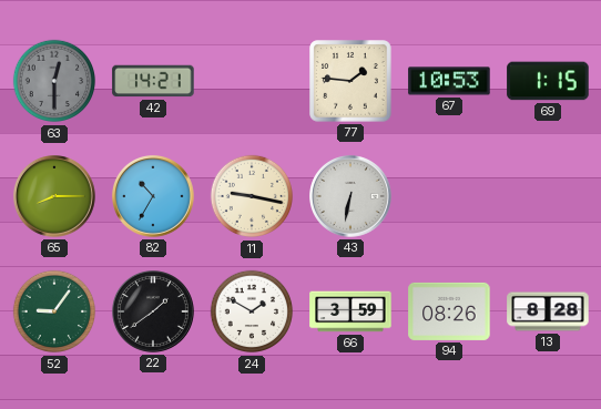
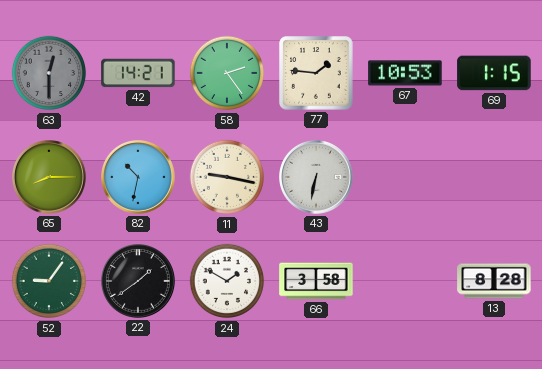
58: none -> 2:24 (227, 73)
82: 10:35 -> 10:32 (139, 178)
66: 3:59 -> 3:58 (316, 281)
94: 08:26 -> none (449, 311)
